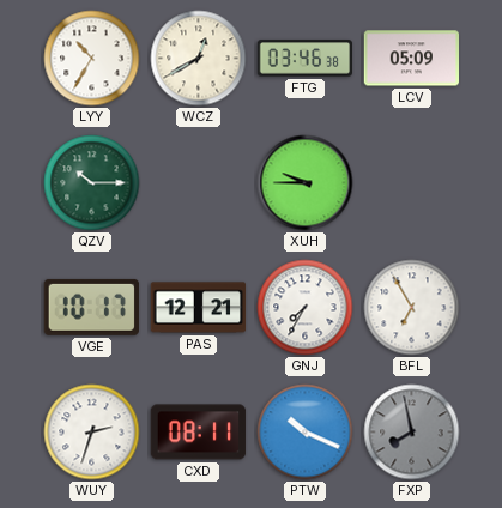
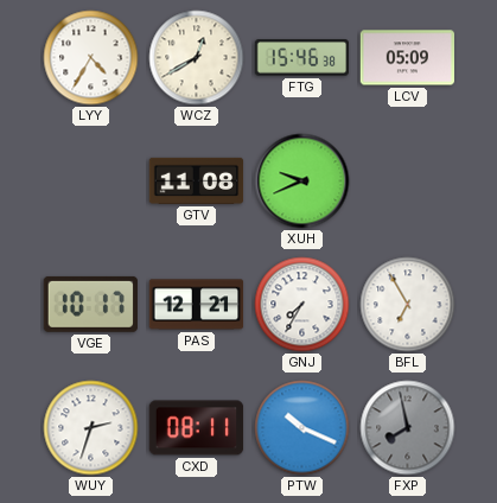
LYY: 10:35 -> 4:35 (91, 58)
FTG: 03:46 -> 15:46 (302, 58)
QZV: 10:15 -> none (92, 183)
GTV: none -> 11:08 (197, 180)
XUH: 9:45 -> 9:41 (302, 182)
